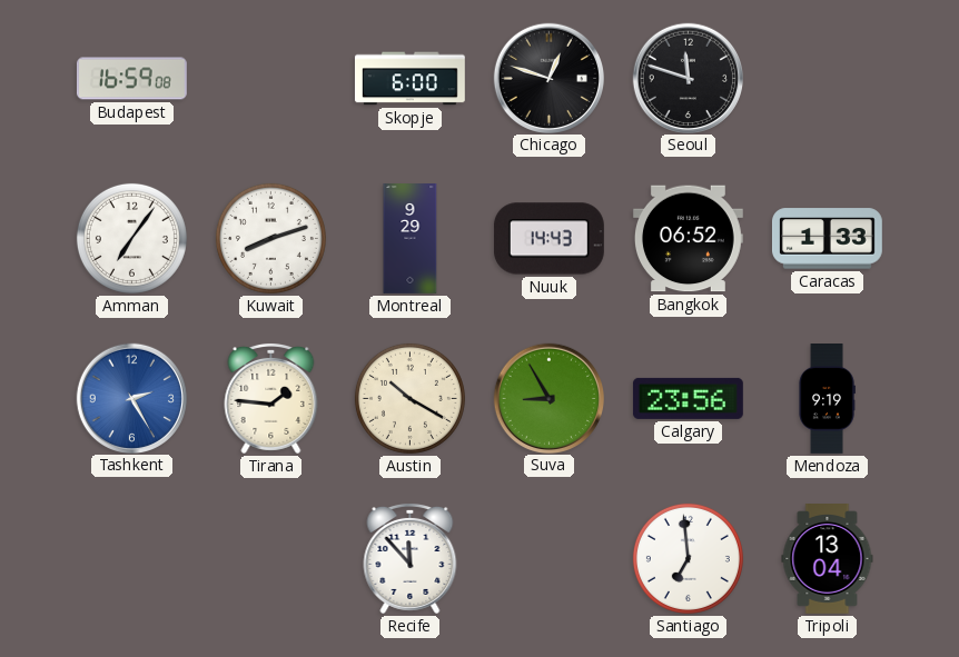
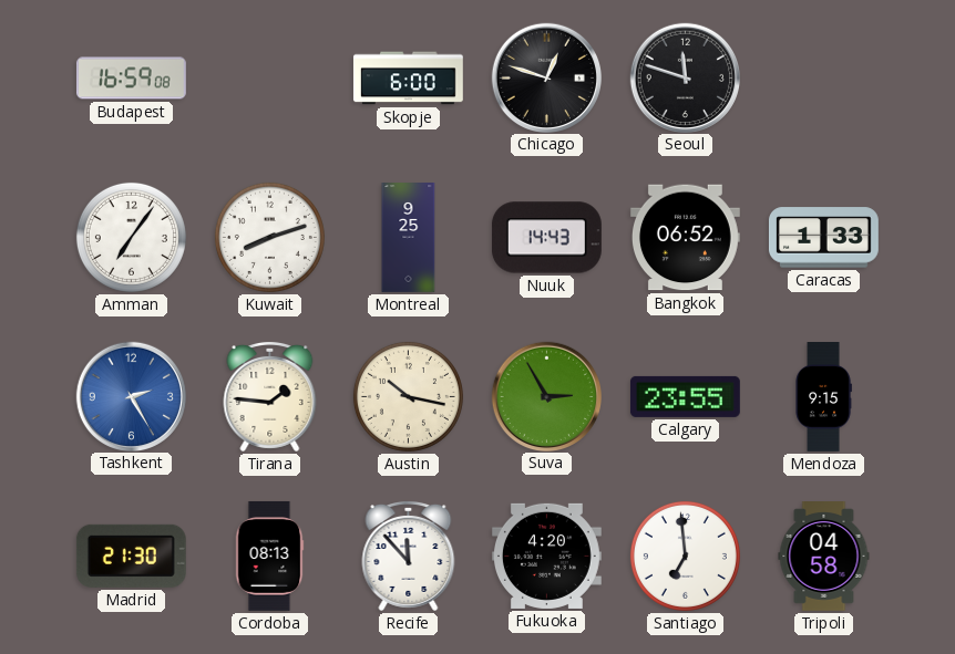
Montreal: 9:29 -> 9:25 (409, 238)
Austin: 10:20 -> 10:17 (408, 396)
Suva: 8:55 -> 2:55 (546, 396)
Calgary: 23:56 -> 23:55 (685, 396)
Mendoza: 9:19 -> 9:15 (823, 397)
Madrid: none -> 21:30 (131, 556)
Cordoba: none -> 08:13 (269, 557)
Fukuoka: none -> 4:20 (546, 556)
Tripoli: 13:04 -> 04:58 (824, 557)
